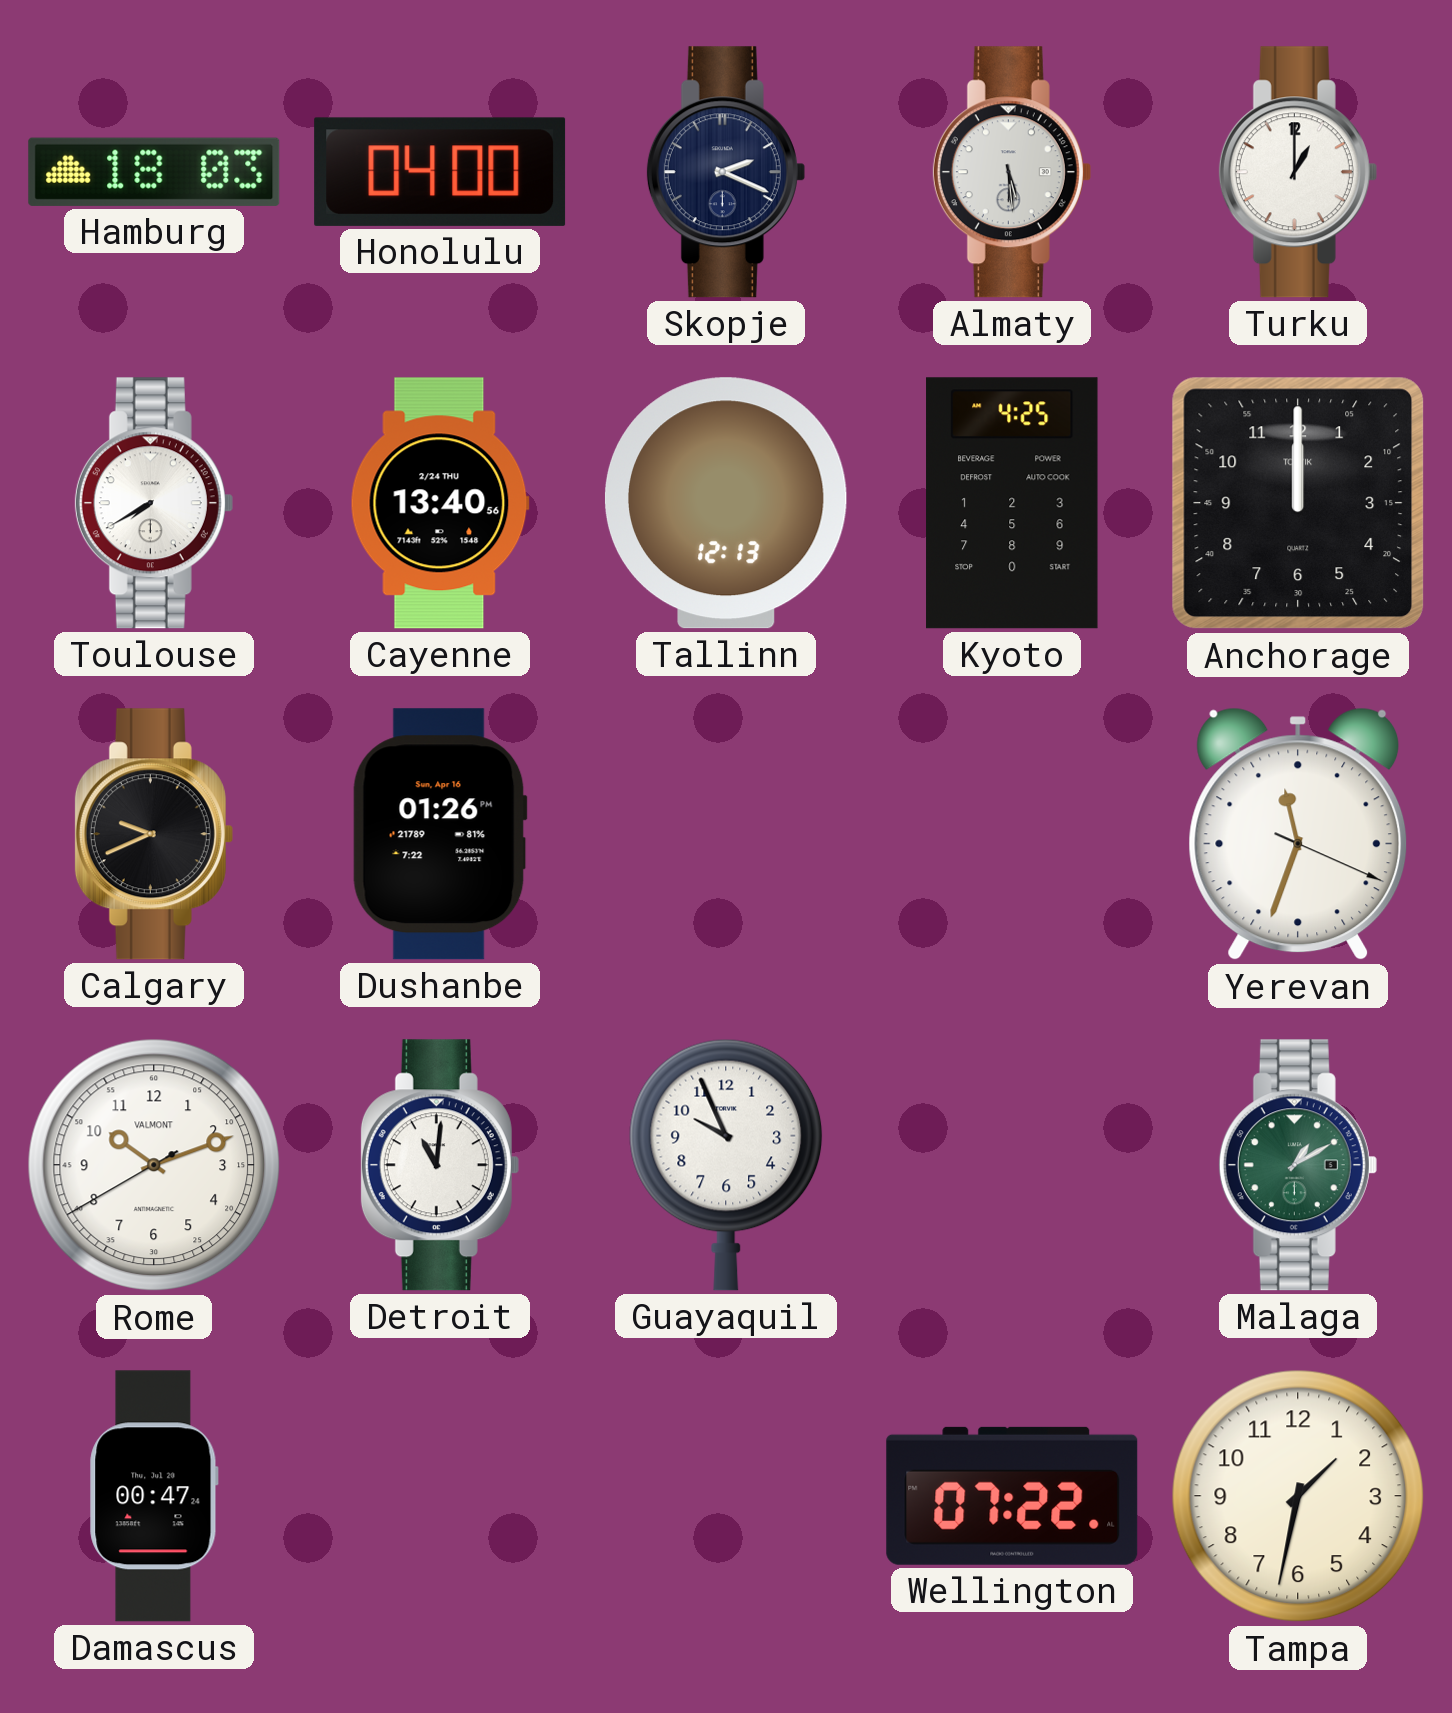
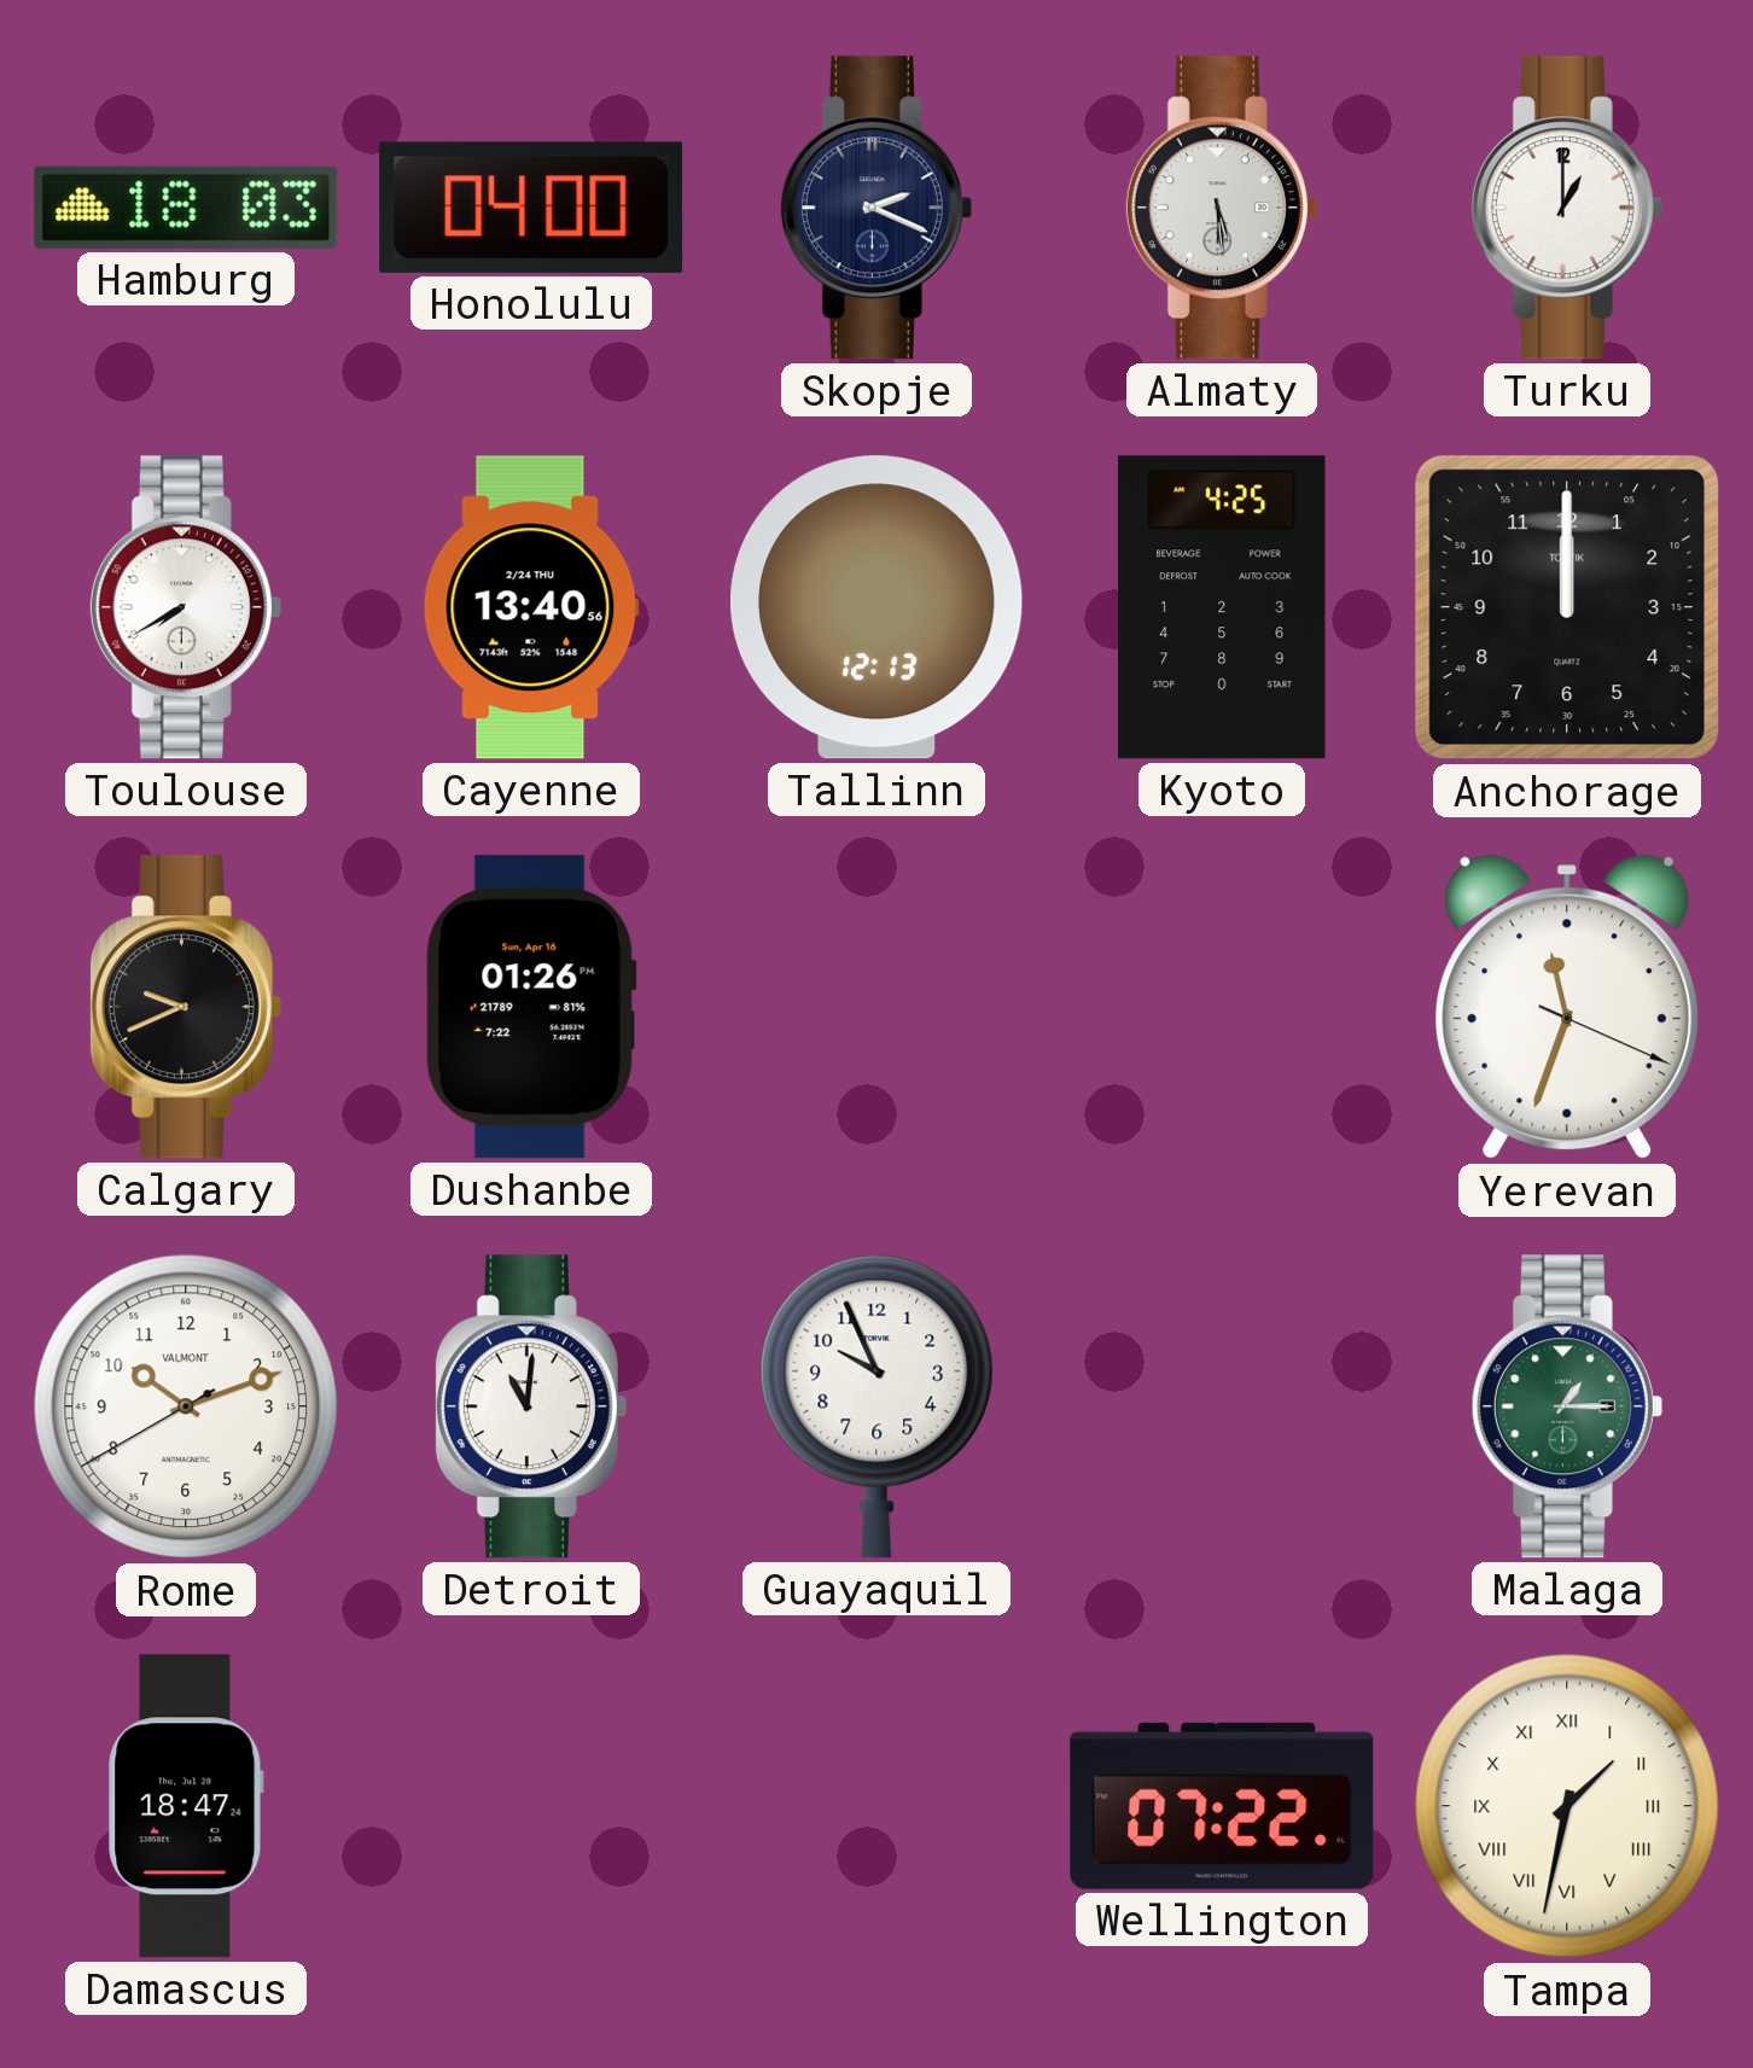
Malaga: 1:10 -> 1:15 (1567, 1406)
Damascus: 00:47 -> 18:47 (186, 1806)
Tampa numerals: Arabic -> Roman (1567, 1806)
